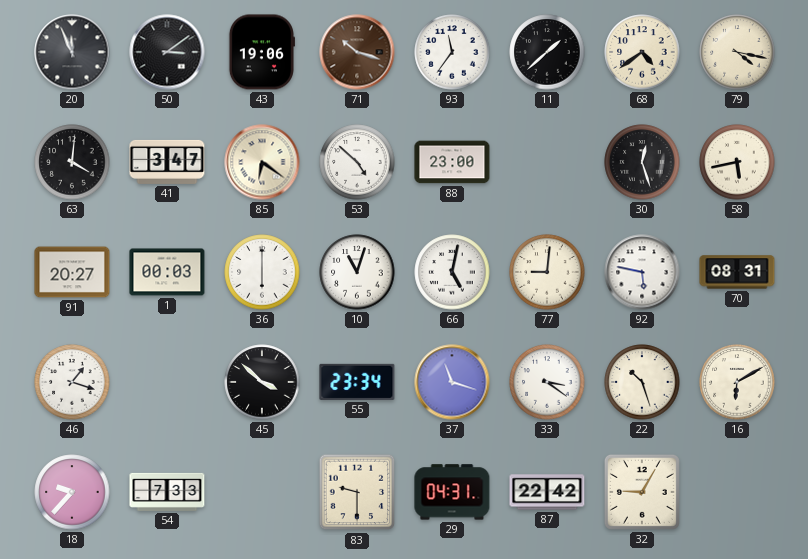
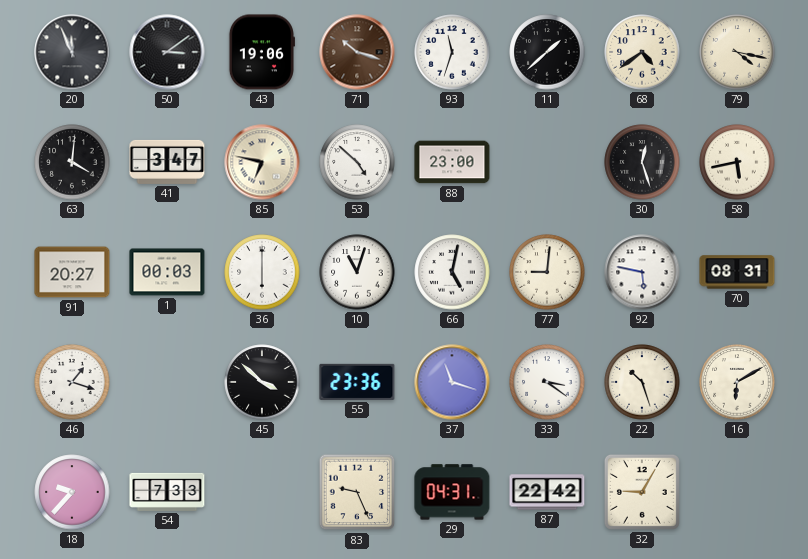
93: 11:36 -> 11:33 (452, 52)
85: 6:21 -> 6:47 (262, 162)
55: 23:34 -> 23:36 (357, 382)
83: 9:30 -> 9:26 (357, 492)
